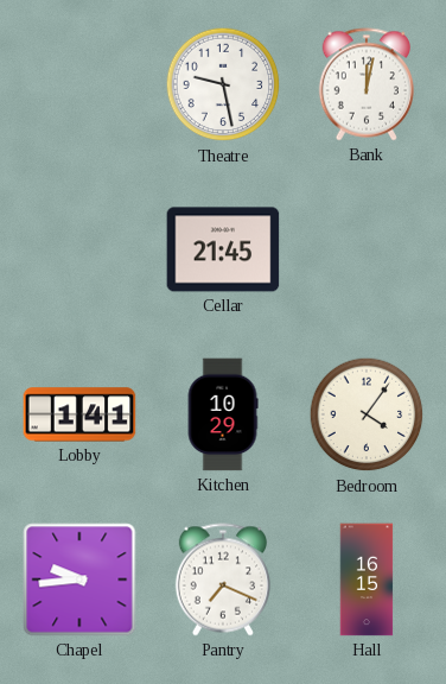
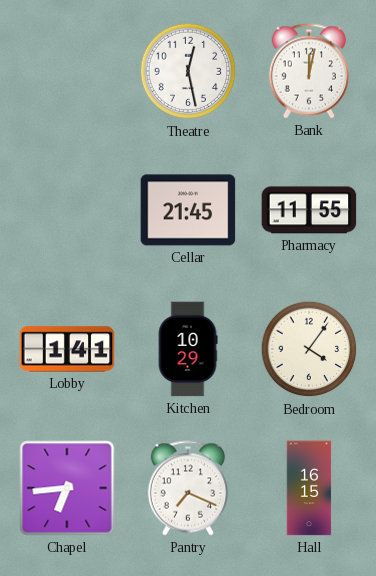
Theatre: 9:28 -> 12:28 (188, 71)
Pharmacy: none -> 11:55 (309, 210)
Chapel: 9:44 -> 6:44 (67, 488)
